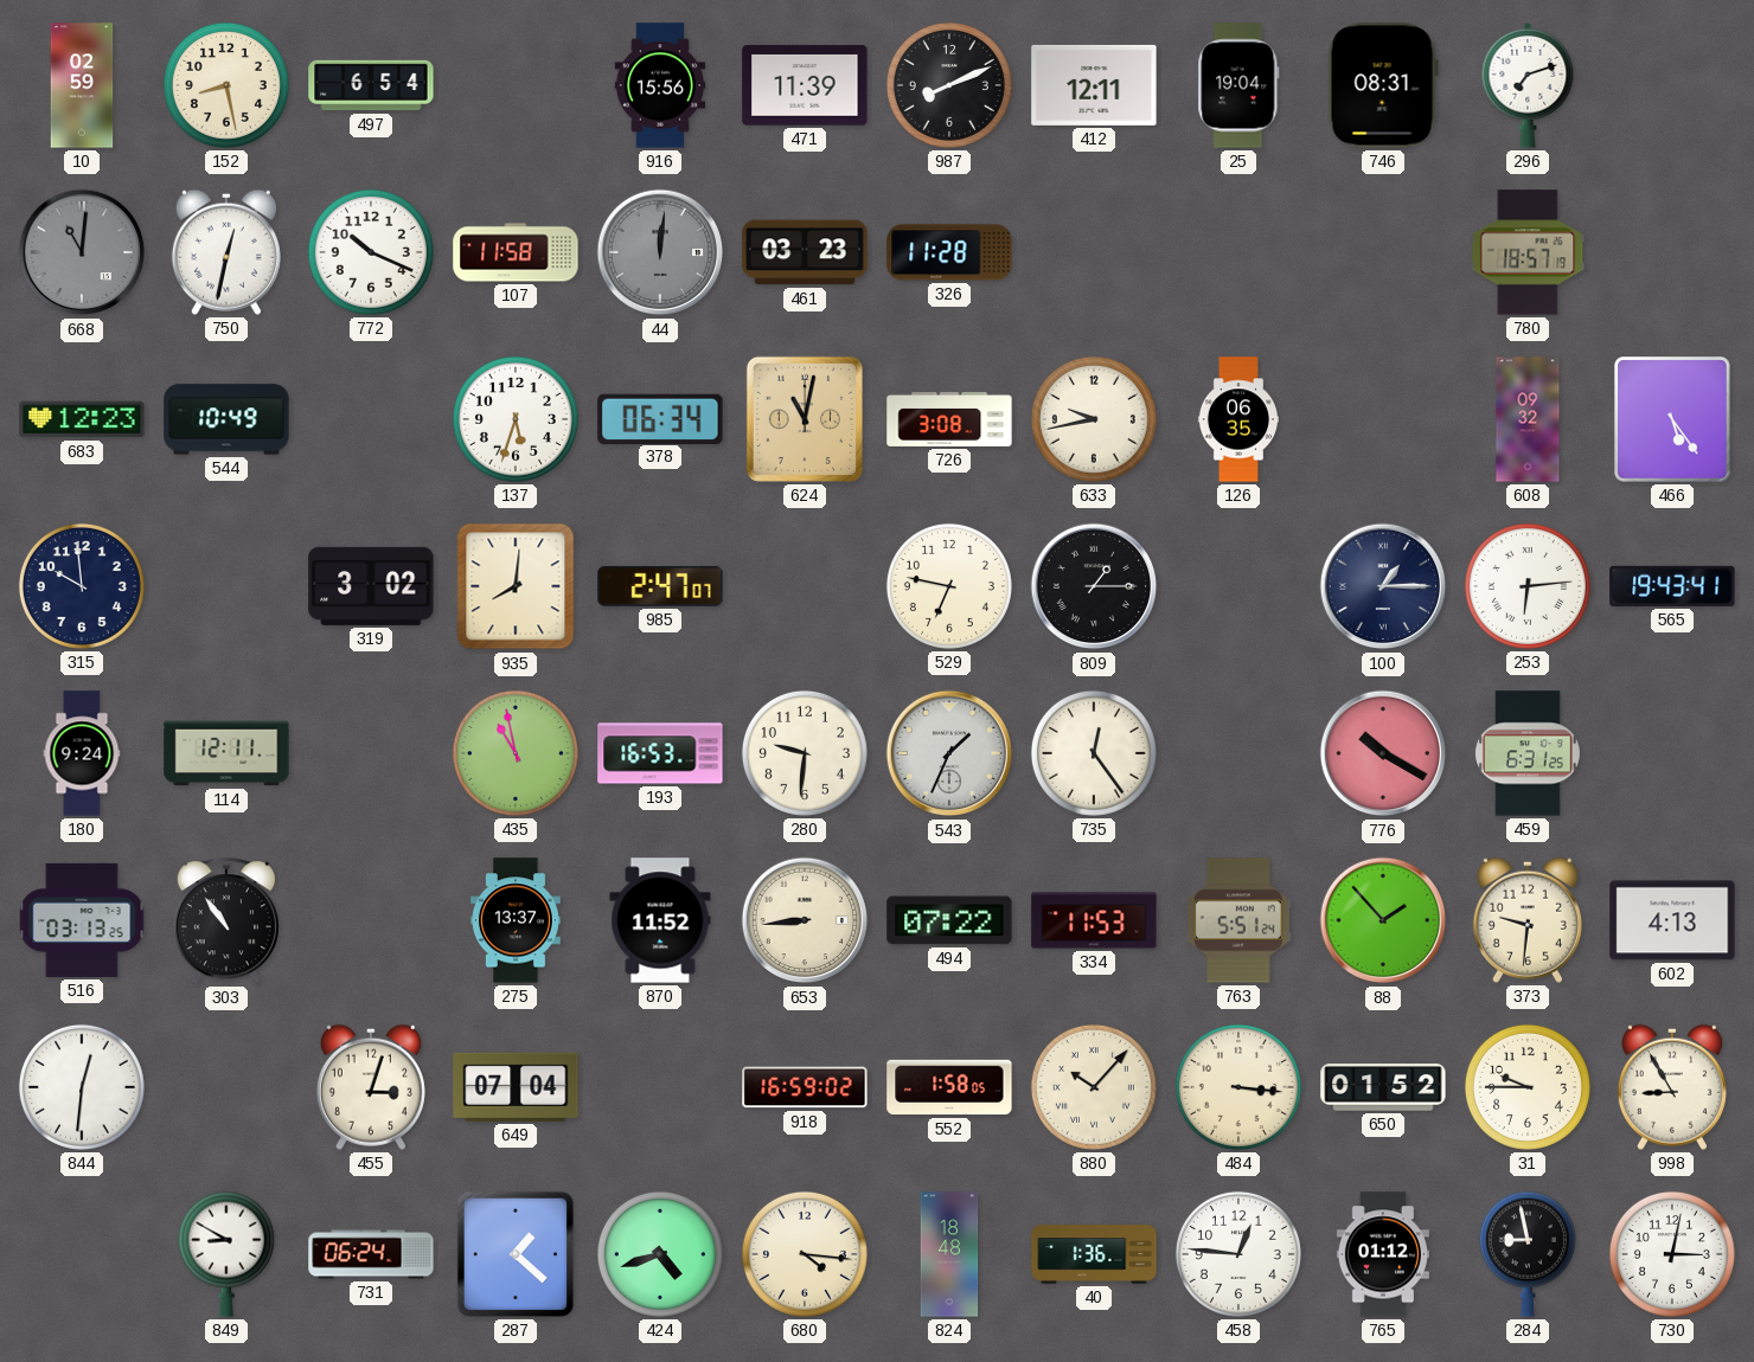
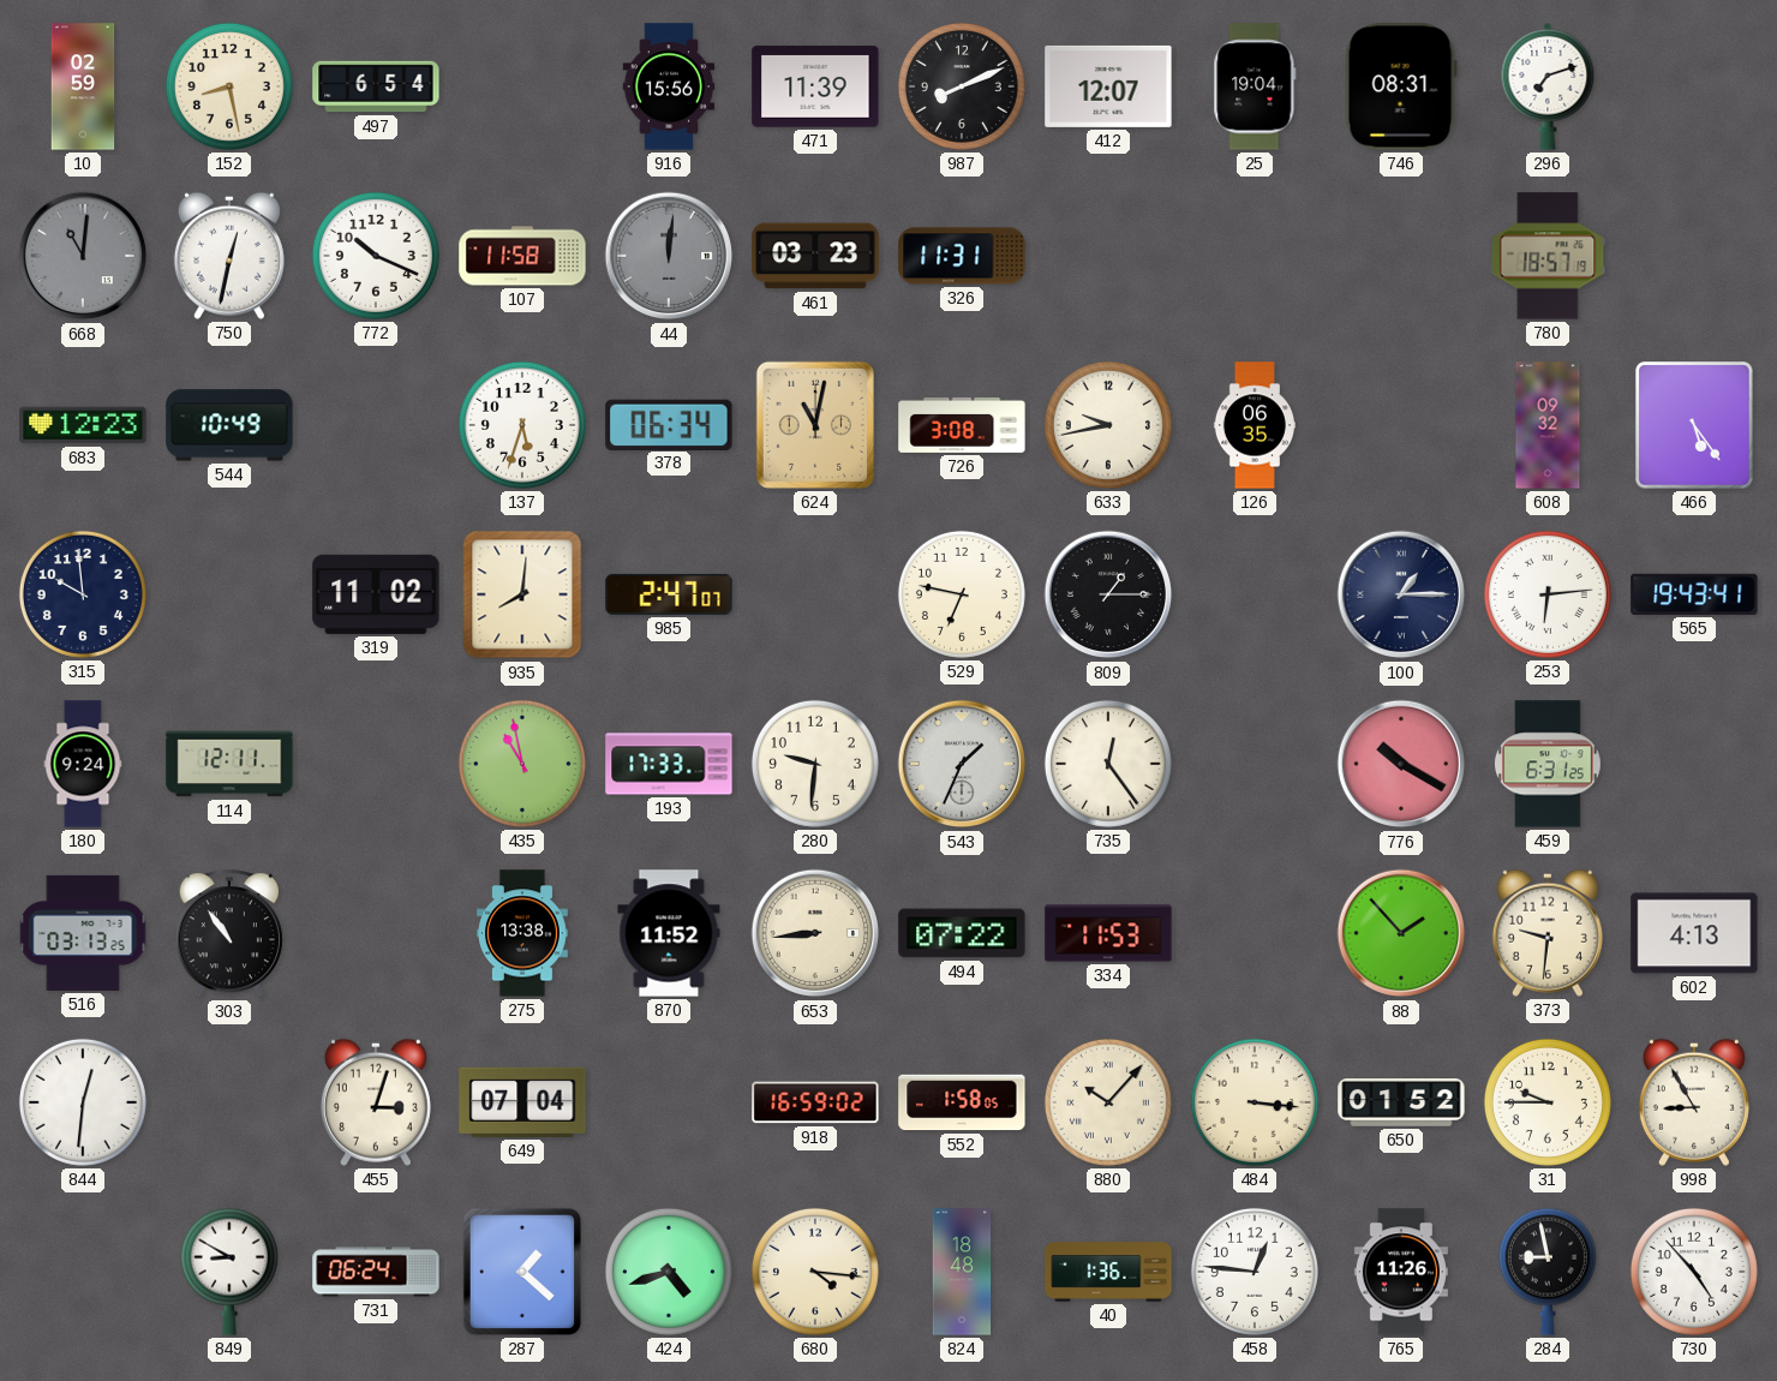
412: 12:11 -> 12:07 (1108, 86)
326: 11:28 -> 11:31 (962, 256)
319: 3:02 -> 11:02 (376, 594)
193: 16:53 -> 17:33 (669, 764)
275: 13:37 -> 13:38 (522, 933)
763: 5:51 -> none (1238, 920)
765: 01:12 -> 11:26 (1401, 1272)
730: 3:02 -> 4:53 (1694, 1272)
